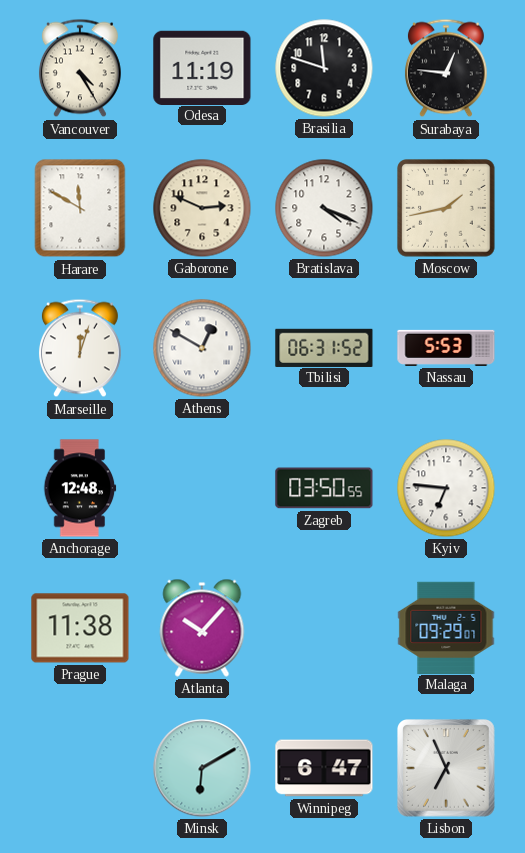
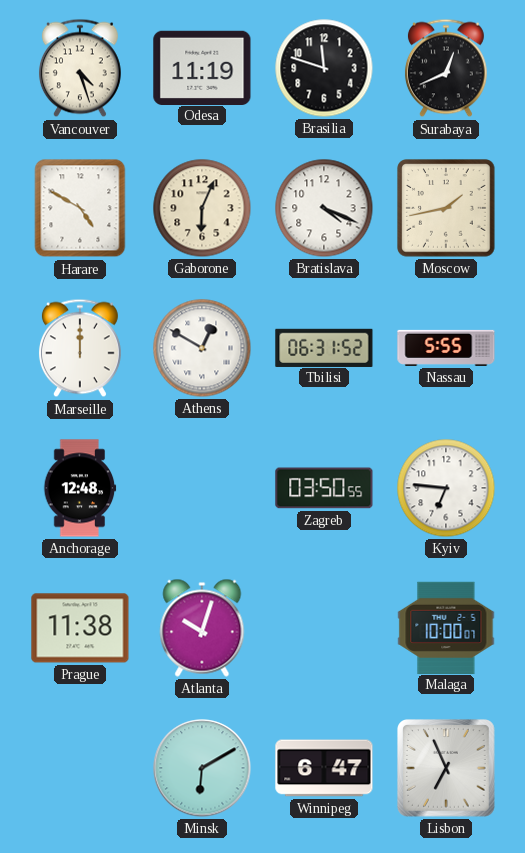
Vancouver: 4:25 -> 4:27 (80, 68)
Surabaya: 12:46 -> 12:41 (446, 68)
Harare: 11:50 -> 4:50 (80, 208)
Gaborone: 2:49 -> 6:04 (202, 208)
Marseille: 12:03 -> 12:00 (80, 348)
Nassau: 5:53 -> 5:55 (446, 348)
Atlanta: 10:07 -> 10:03 (202, 628)
Malaga: 09:29 -> 10:00 (446, 627)
